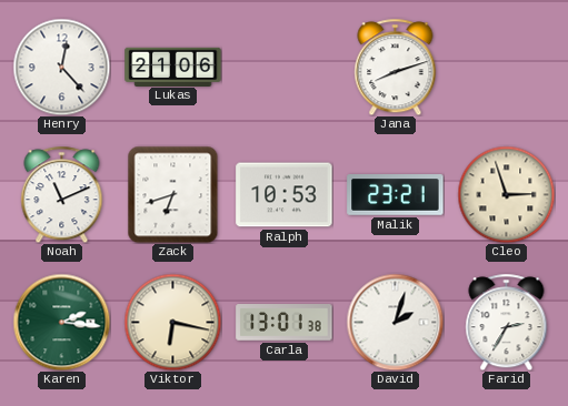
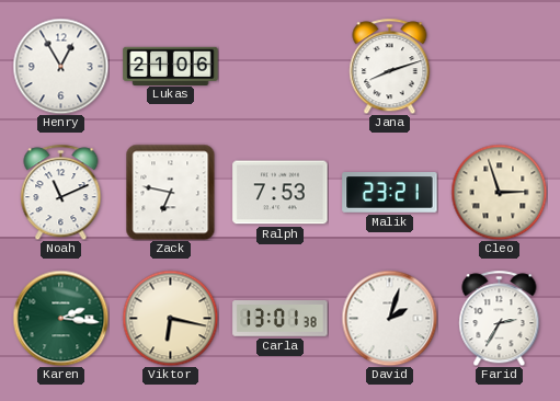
Henry: 12:23 -> 12:55 (60, 66)
Zack: 6:42 -> 6:47 (171, 192)
Ralph: 10:53 -> 7:53 (281, 193)
